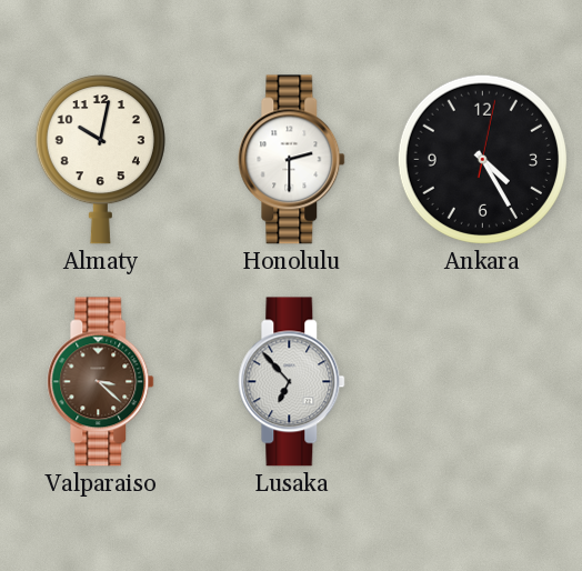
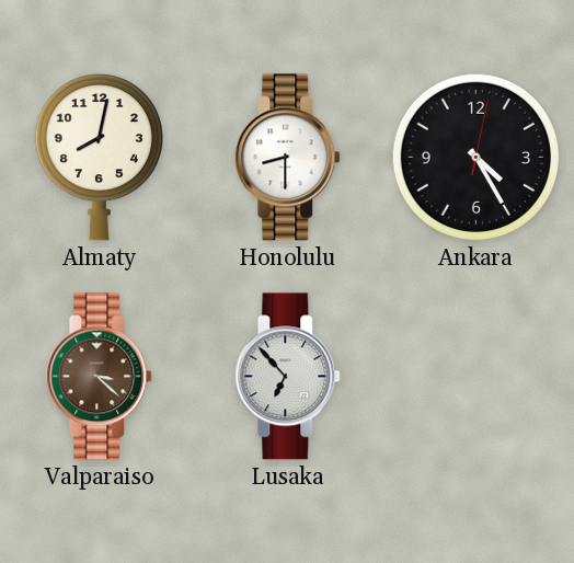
Almaty: 10:02 -> 8:02 (99, 157)
Honolulu: 2:30 -> 8:30 (288, 158)
